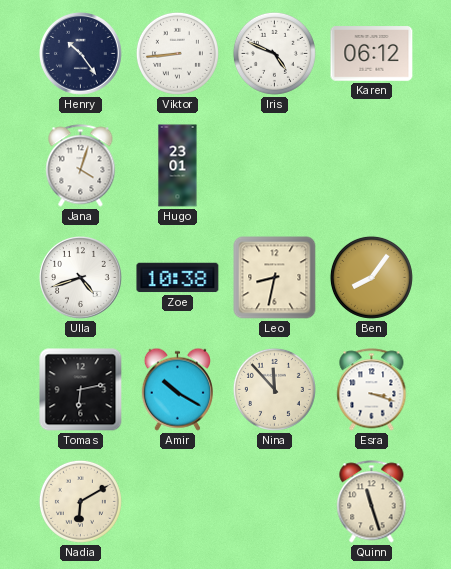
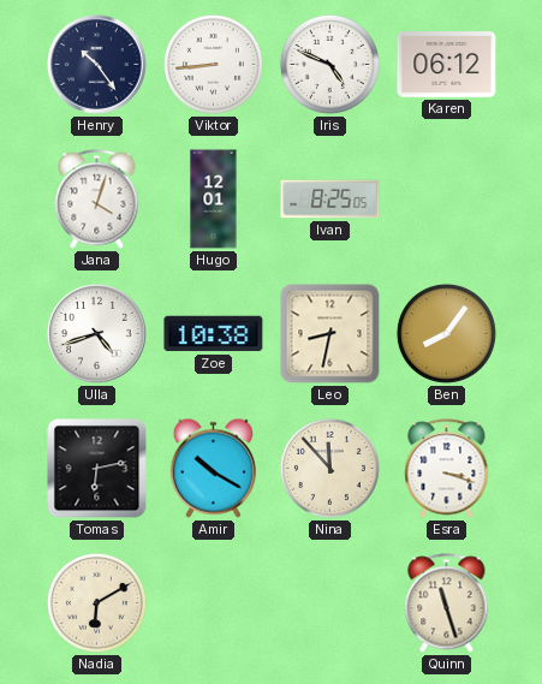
Hugo: 23:01 -> 12:01 (214, 200)
Ivan: none -> 8:25 (330, 200)
